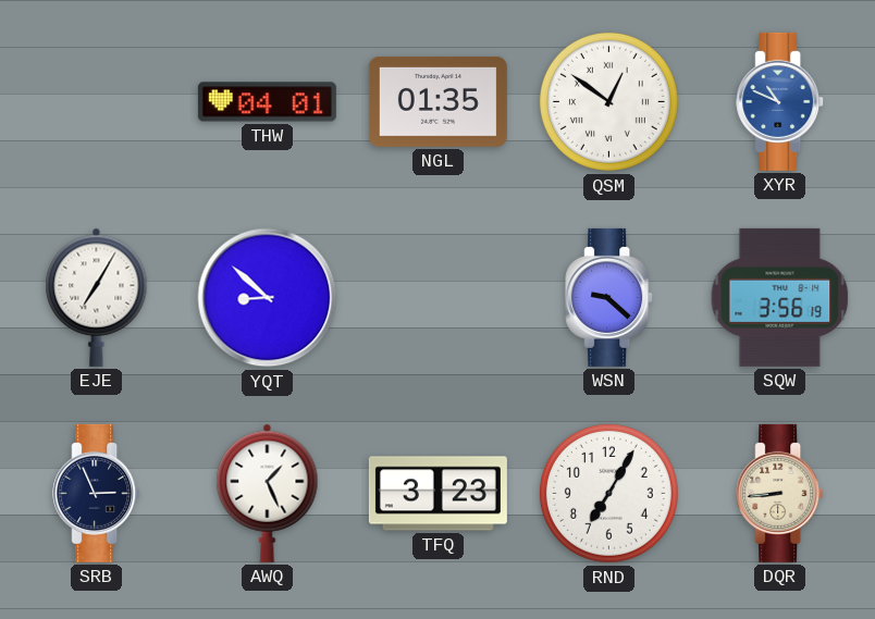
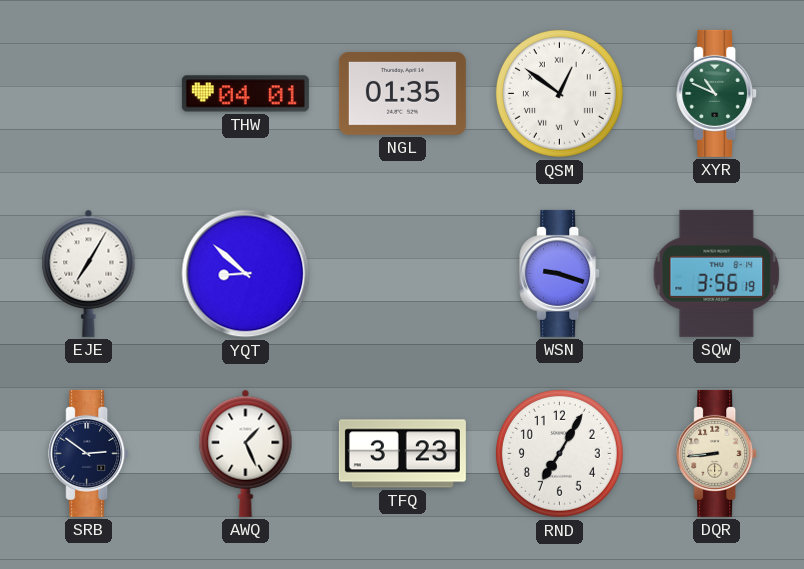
XYR dial: blue -> green (717, 93)
WSN: 9:22 -> 9:18 (560, 273)
SRB: 2:56 -> 2:51 (89, 453)
